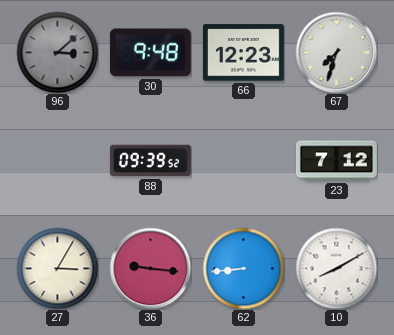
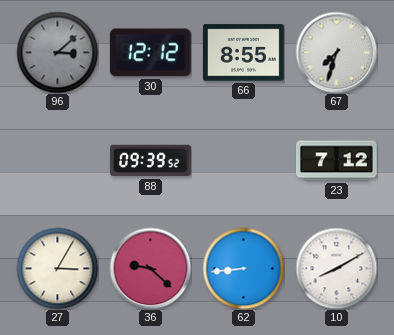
30: 9:48 -> 12:12 (150, 53)
66: 12:23 -> 8:55 (243, 53)
36: 9:16 -> 9:22 (150, 268)
